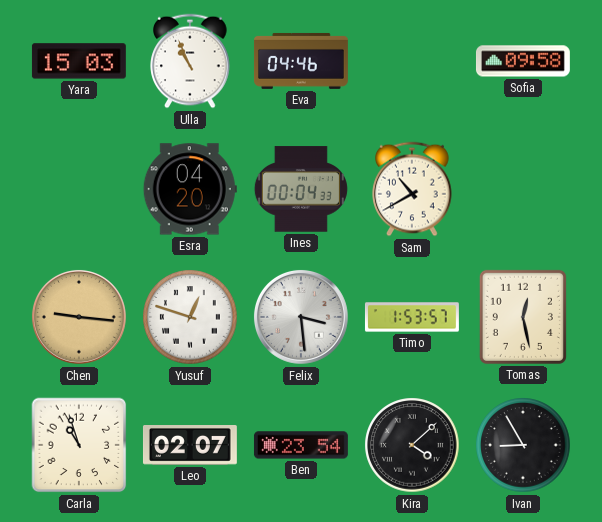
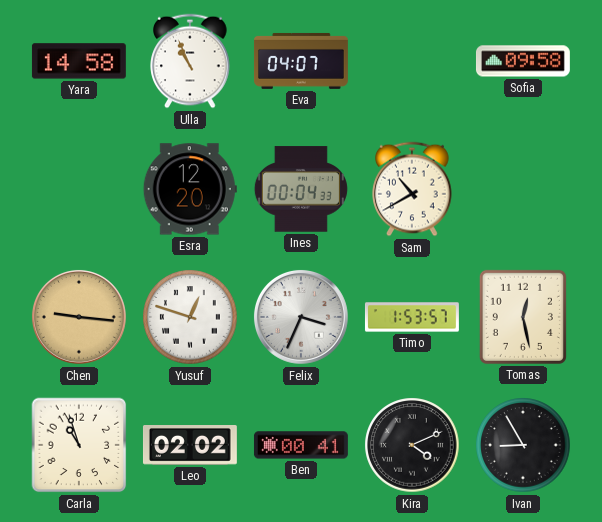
Yara: 15:03 -> 14:58 (79, 61)
Eva: 04:46 -> 04:07 (301, 61)
Esra: 04:20 -> 12:20 (190, 189)
Felix: 3:29 -> 3:34 (301, 317)
Leo: 02:07 -> 02:02 (190, 446)
Ben: 23:54 -> 00:41 (301, 445)
Kira: 4:08 -> 4:11 (412, 445)
